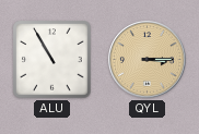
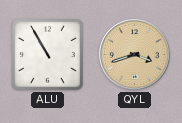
QYL: 3:15 -> 3:42 (135, 55)
